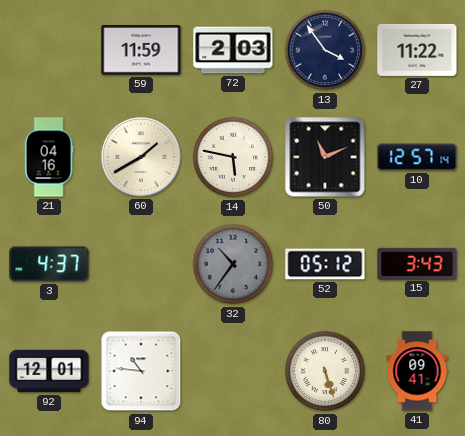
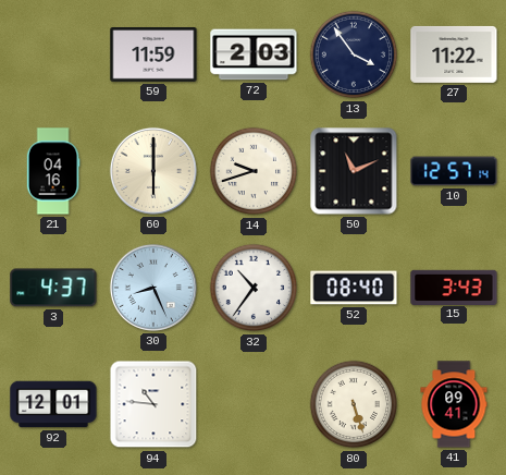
60: 1:40 -> 6:00 (153, 171)
14: 5:47 -> 9:42 (254, 171)
30: none -> 8:26 (153, 288)
32 dial: grey -> white (254, 288)
52: 05:12 -> 08:40 (354, 288)
